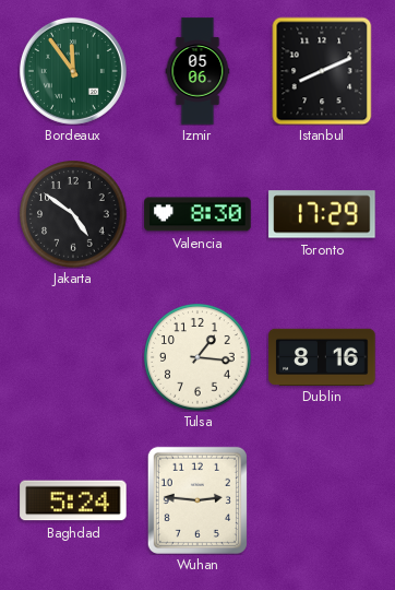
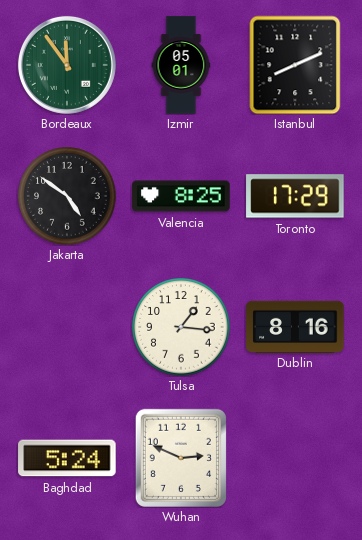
Izmir: 05:06 -> 05:01 (181, 65)
Valencia: 8:30 -> 8:25 (181, 196)
Wuhan: 2:46 -> 2:49 (181, 458)
